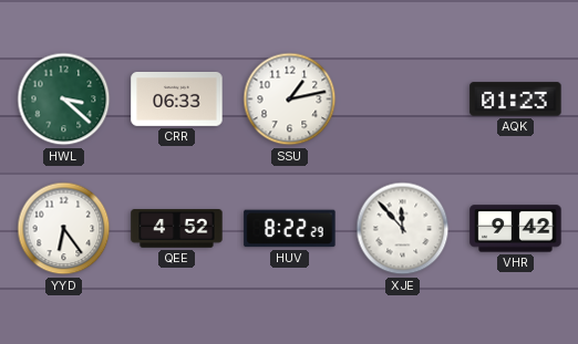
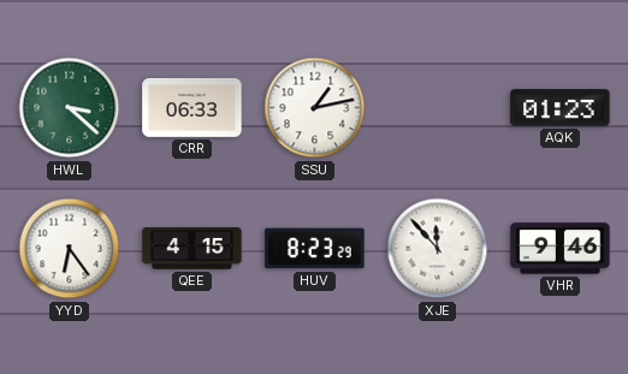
QEE: 4:52 -> 4:15 (192, 249)
HUV: 8:22 -> 8:23 (315, 249)
VHR: 9:42 -> 9:46 (561, 249)
